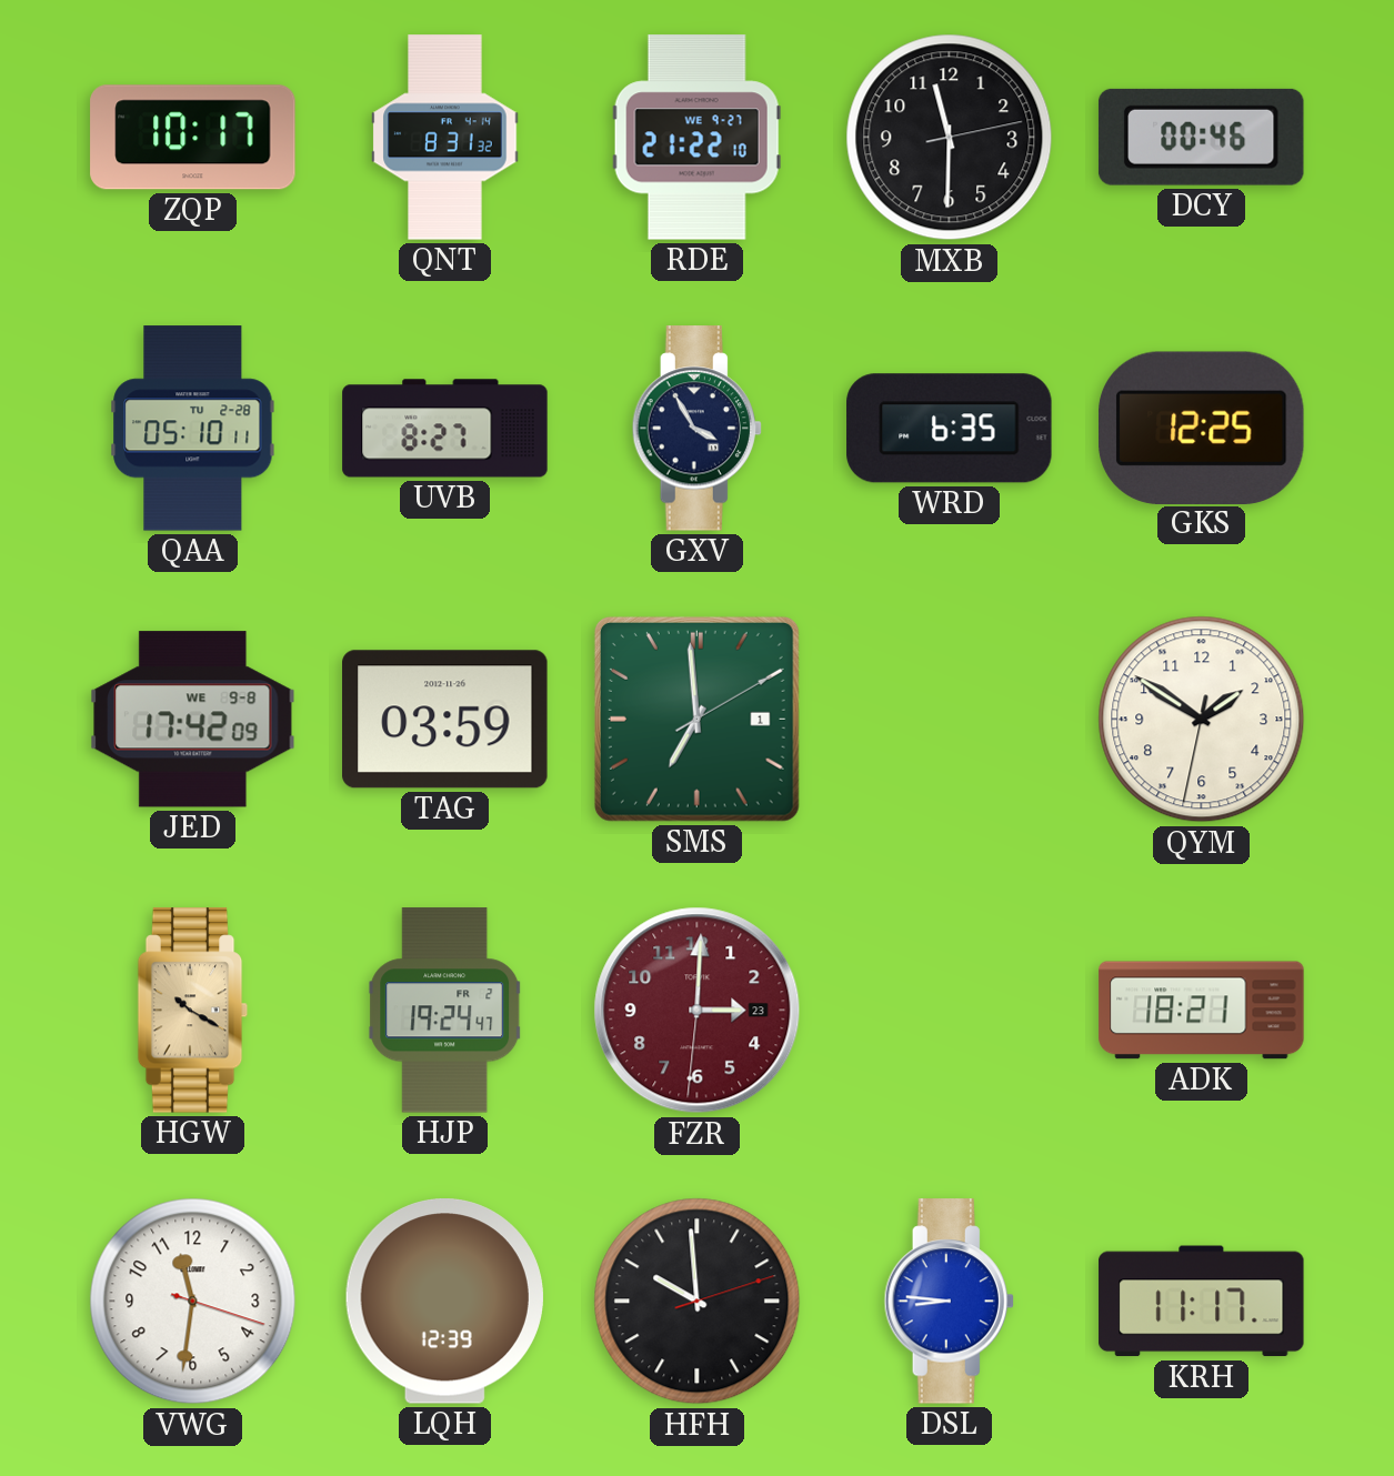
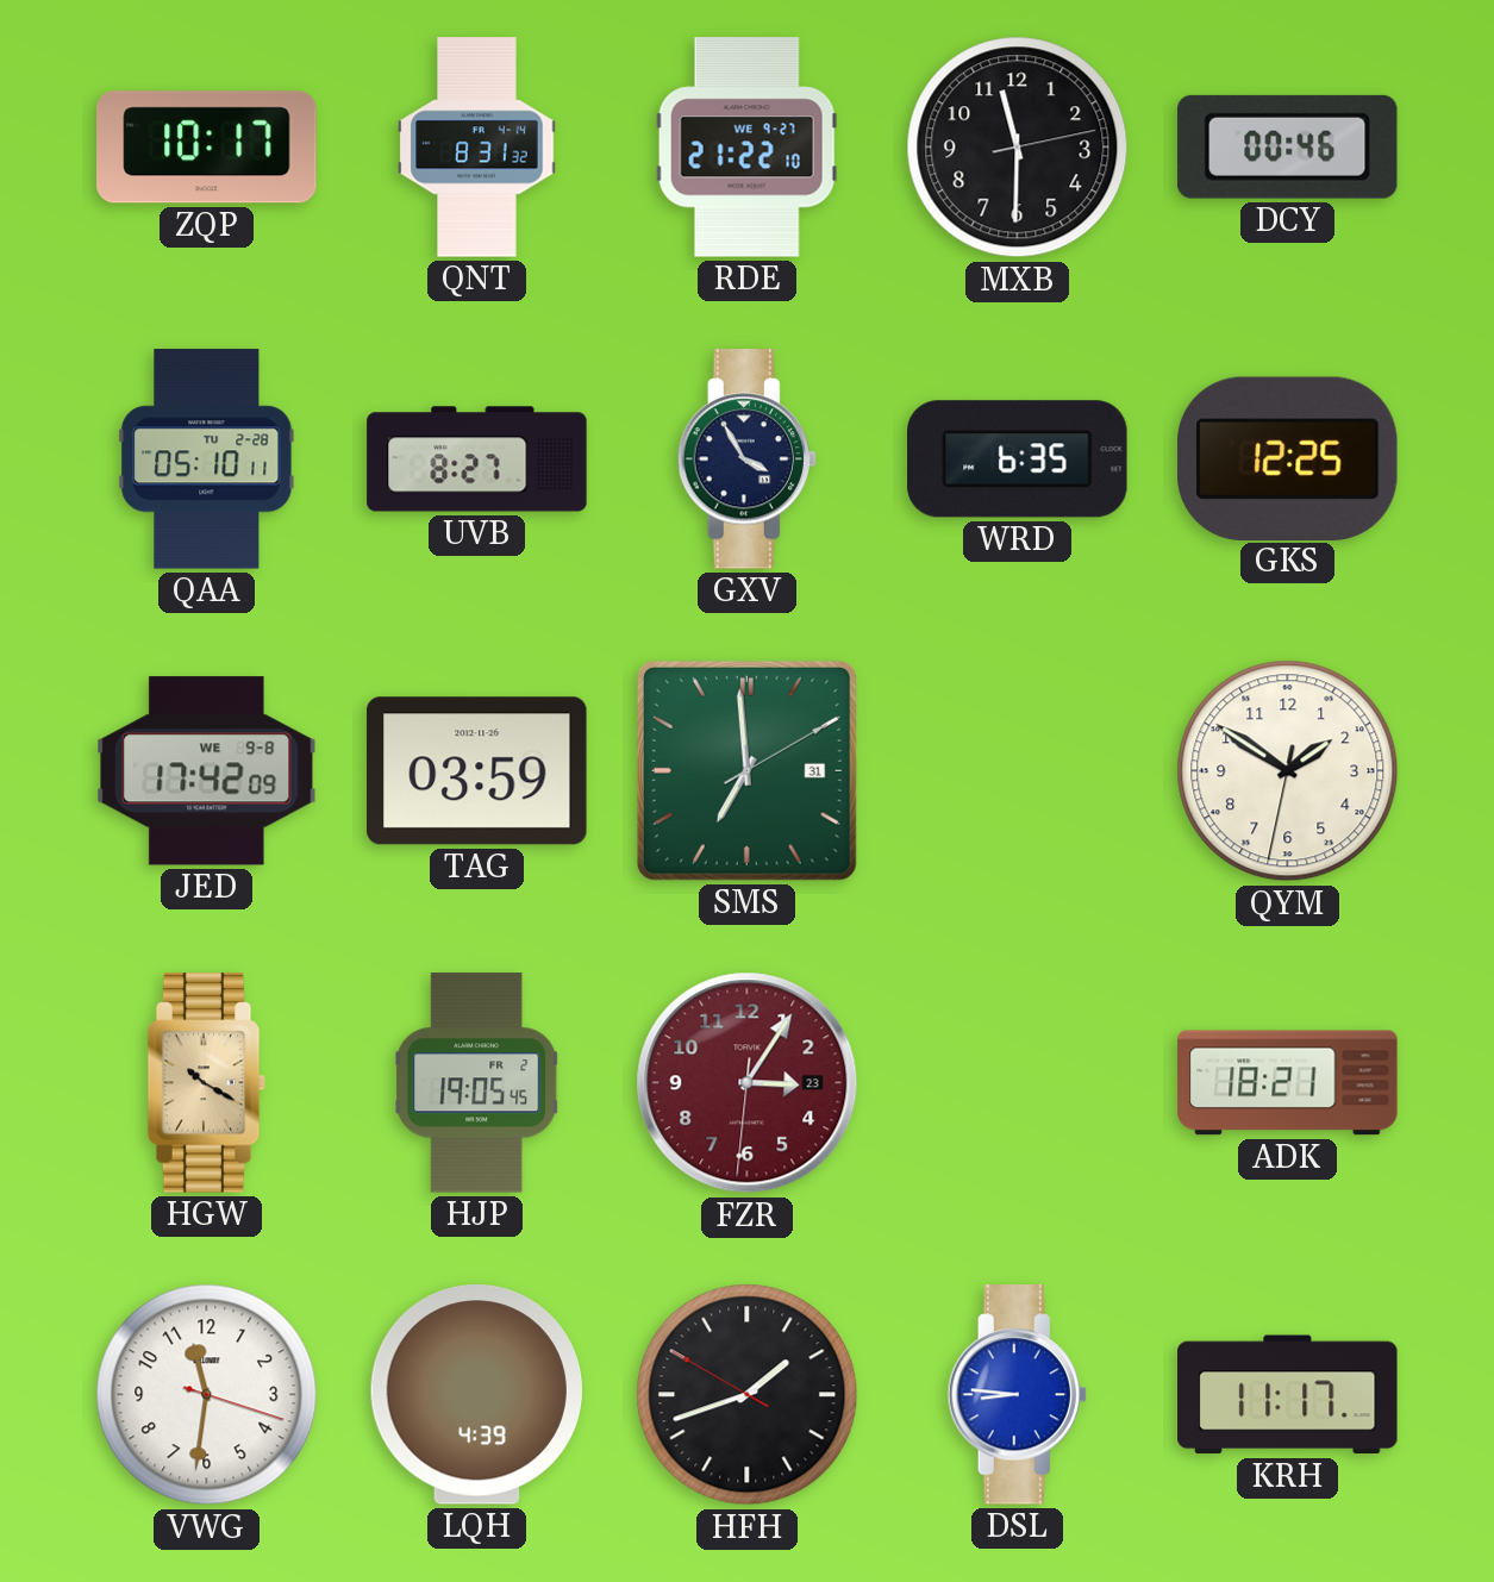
SMS date: 1 -> 31 (746, 770)
HJP: 19:24 -> 19:05 (477, 1083)
FZR: 3:00 -> 3:05 (748, 1083)
LQH: 12:39 -> 4:39 (476, 1395)
HFH: 9:59 -> 1:41 (748, 1395)
